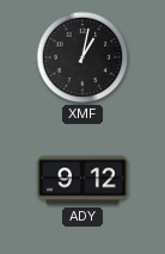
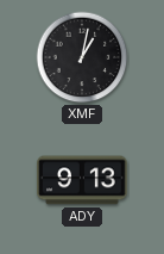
ADY: 9:12 -> 9:13 (82, 180)
